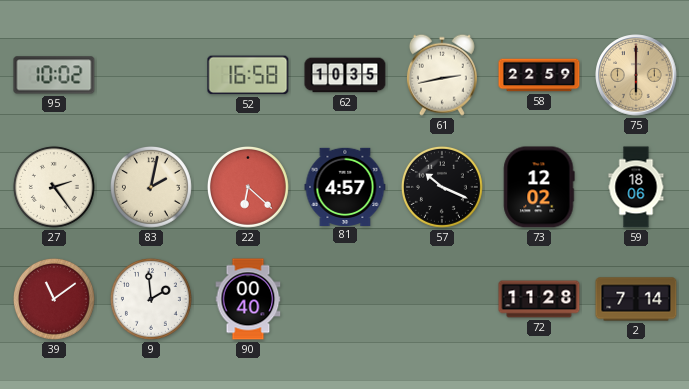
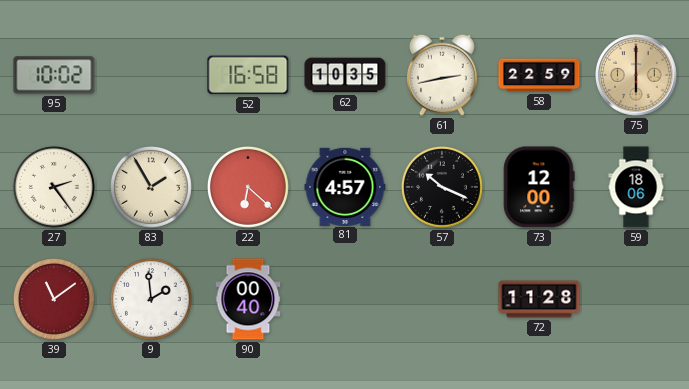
83: 2:02 -> 1:55 (151, 187)
73: 12:02 -> 12:00 (539, 187)
2: 7:14 -> none (636, 299)
